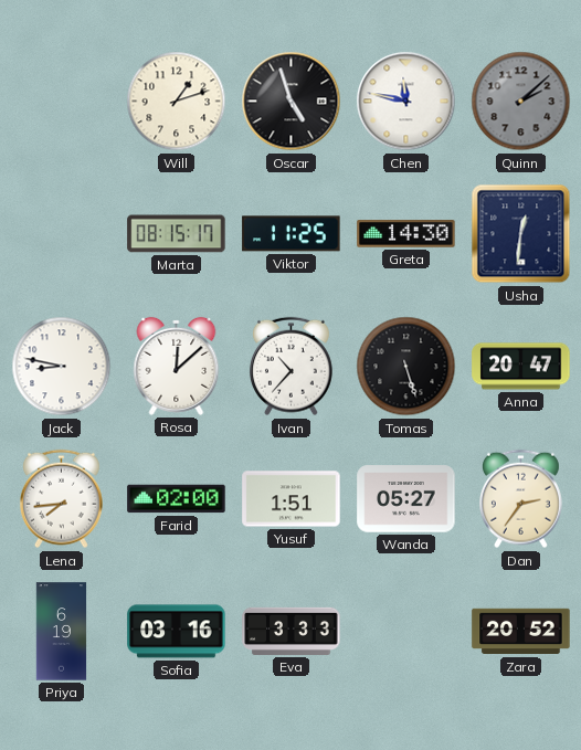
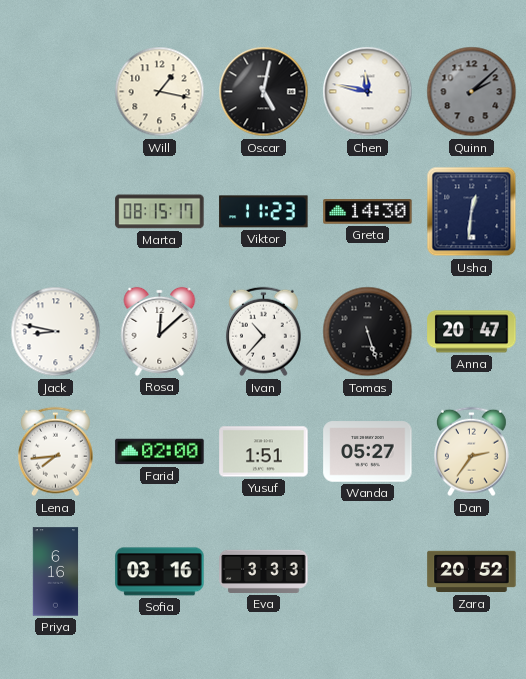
Will: 1:12 -> 1:17 (160, 92)
Oscar: 4:57 -> 5:02 (264, 92)
Viktor: 11:25 -> 11:23 (264, 212)
Priya: 6:19 -> 6:16 (56, 572)
